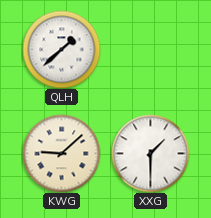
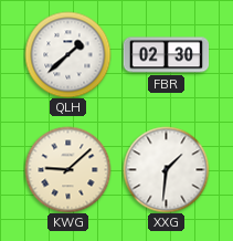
FBR: none -> 02:30 (166, 55)
XXG: 1:30 -> 1:31 (166, 169)
